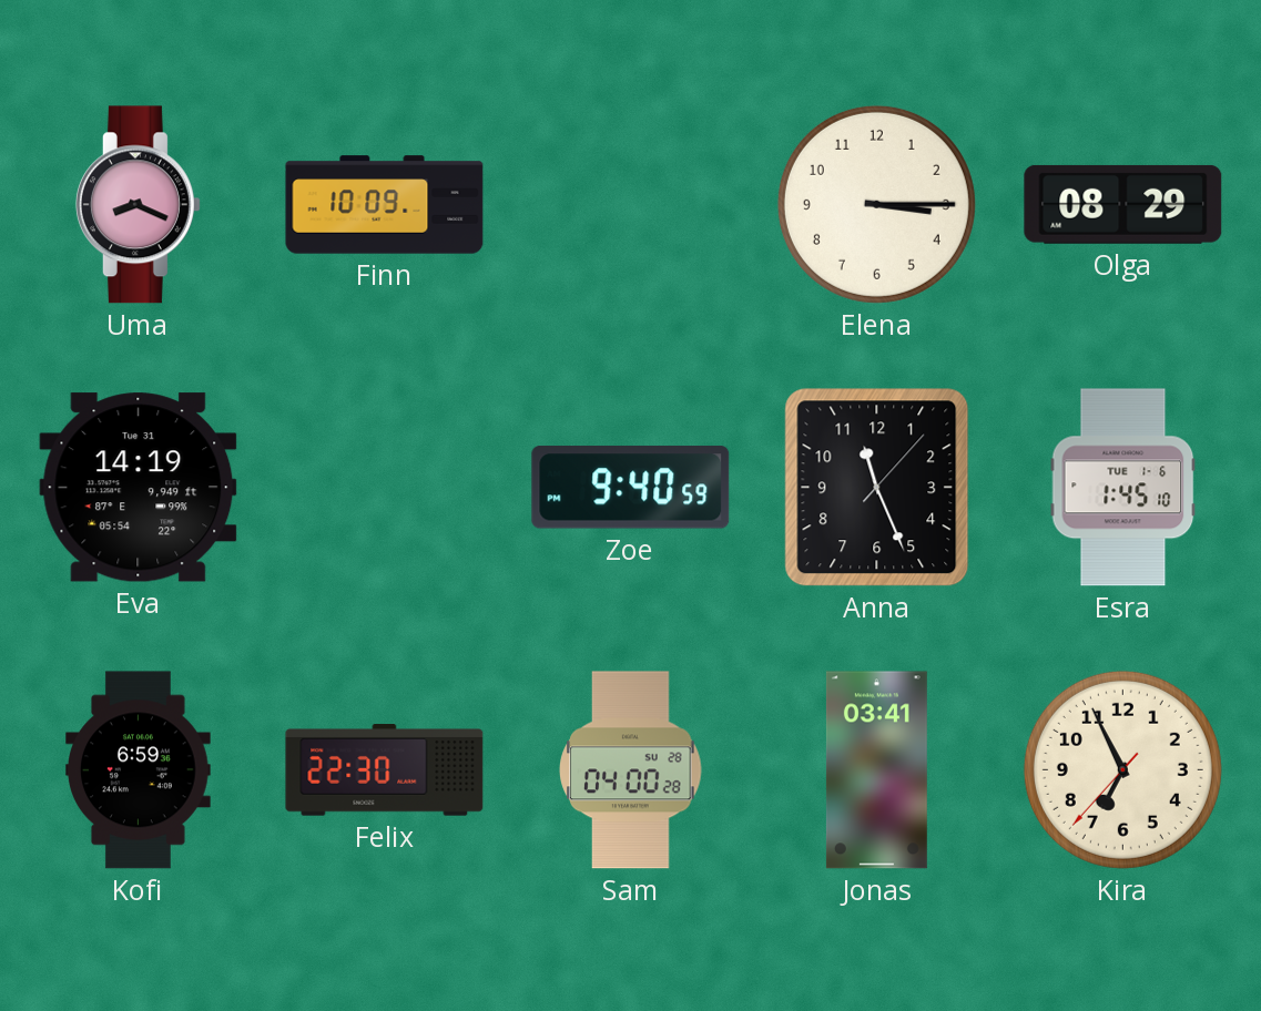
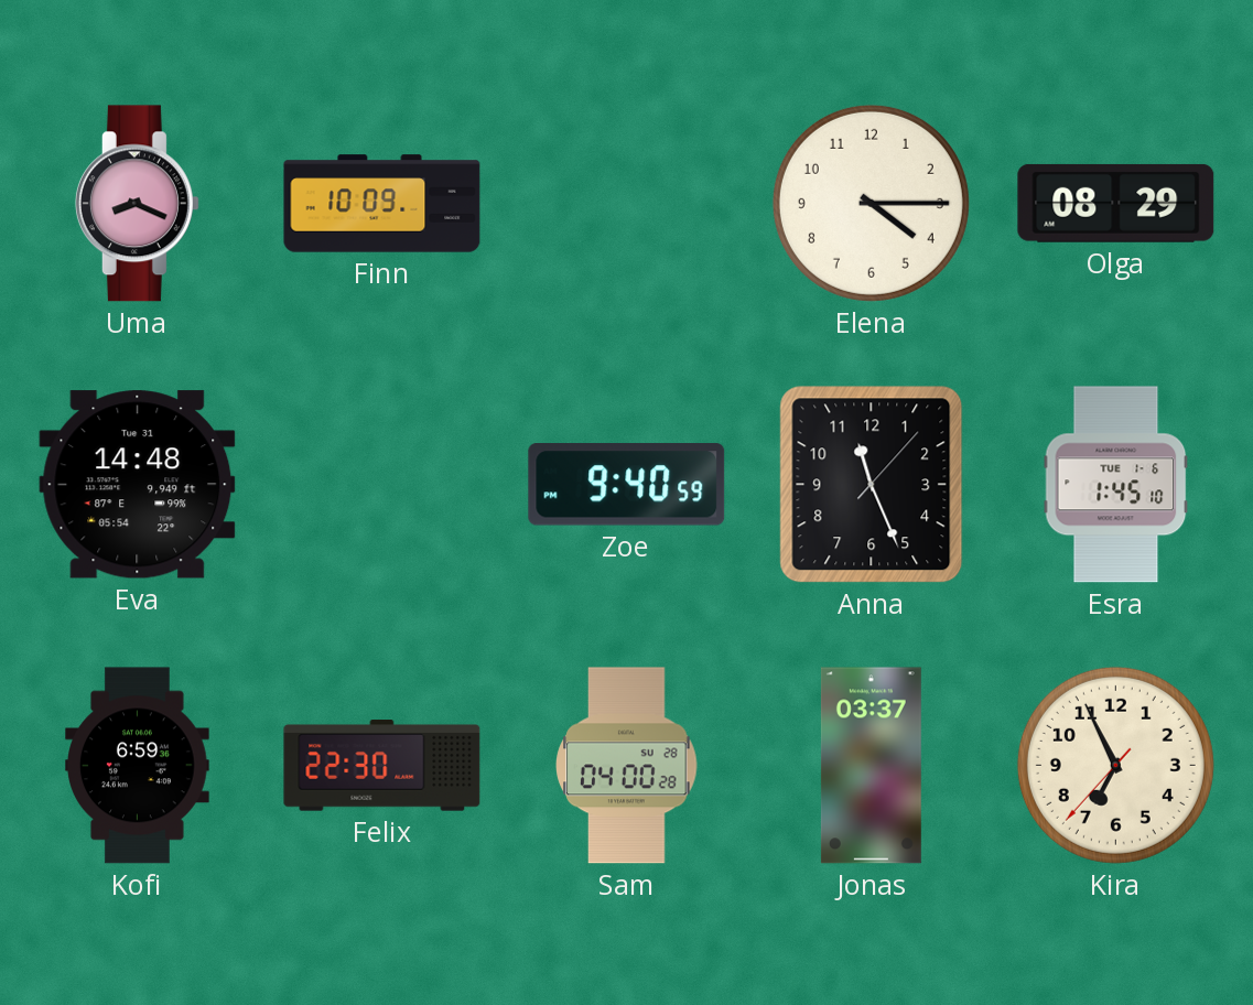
Elena: 3:15 -> 4:15 (871, 203)
Eva: 14:19 -> 14:48 (138, 485)
Jonas: 03:41 -> 03:37 (871, 766)
